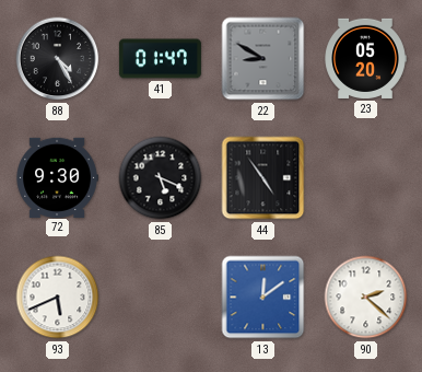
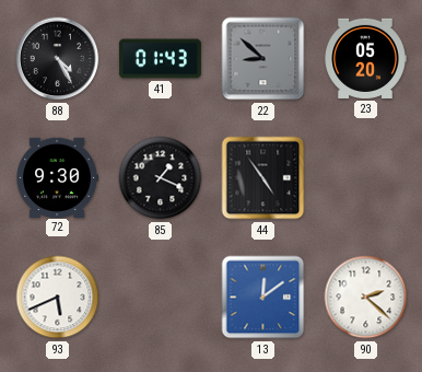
41: 01:47 -> 01:43 (160, 59)
22: 8:50 -> 8:52 (263, 59)
85: 5:19 -> 1:19 (161, 178)
